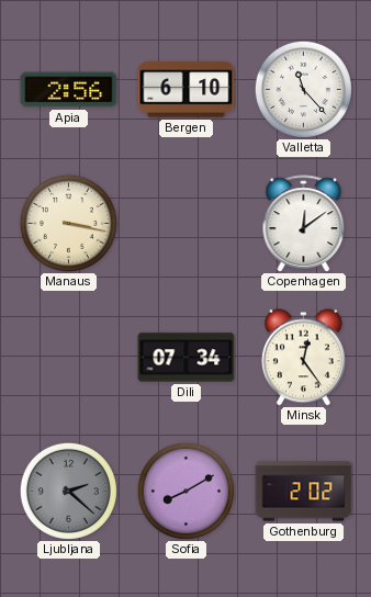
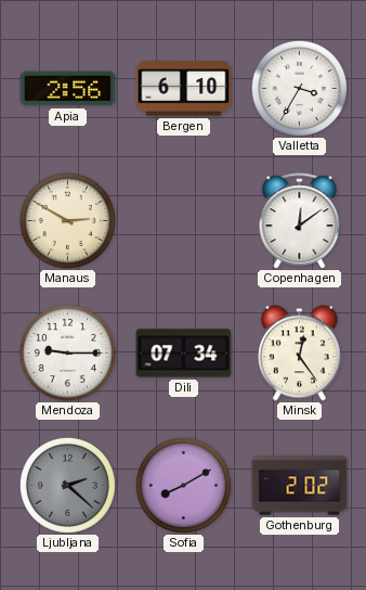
Valletta: 11:23 -> 3:35 (299, 88)
Manaus: 3:17 -> 2:50 (67, 220)
Mendoza: none -> 9:15 (67, 352)
